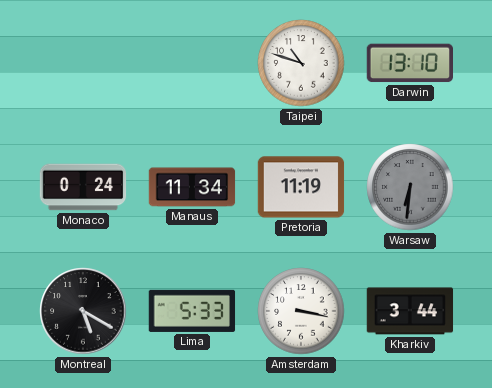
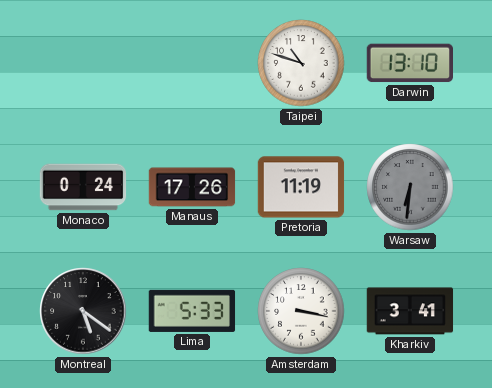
Manaus: 11:34 -> 17:26 (192, 187)
Montreal: 5:20 -> 5:21 (83, 311)
Kharkiv: 3:44 -> 3:41 (410, 311)
